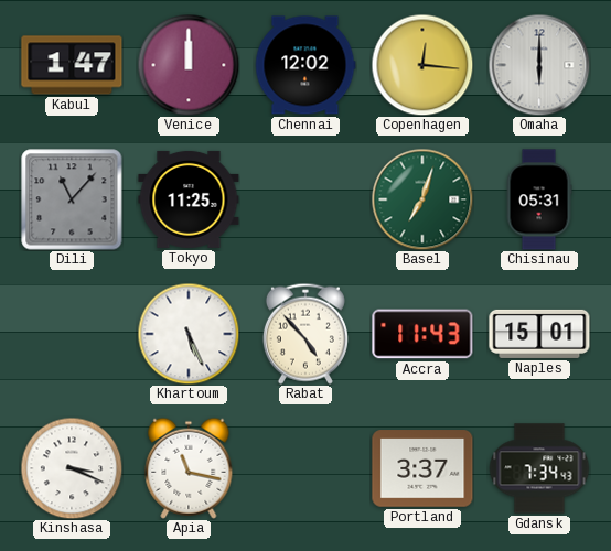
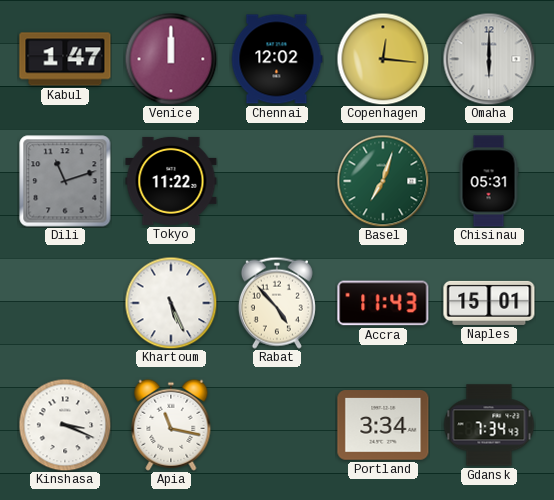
Dili: 11:07 -> 11:12 (65, 181)
Tokyo: 11:25 -> 11:22 (171, 181)
Portland: 3:37 -> 3:34 (383, 425)
